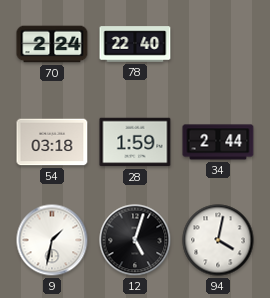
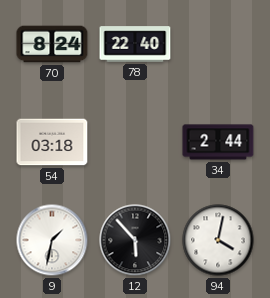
70: 2:24 -> 8:24 (52, 44)
28: 1:59 -> none (135, 142)
12: 5:03 -> 5:53 (135, 240)
